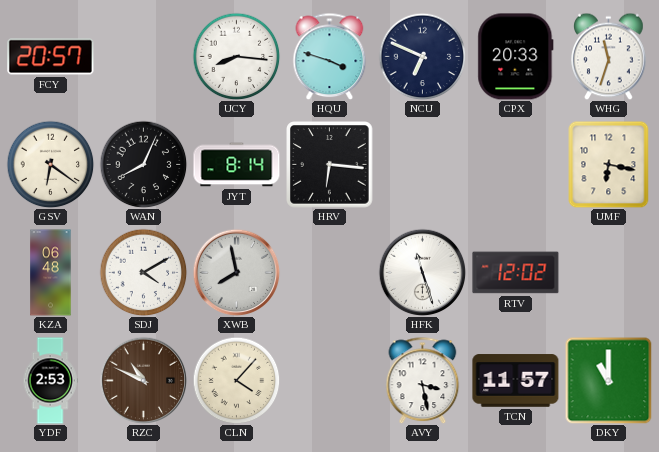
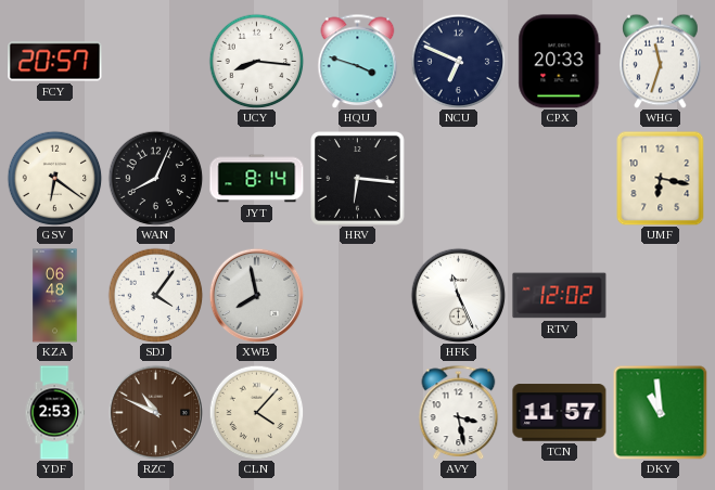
SDJ: 4:10 -> 4:06 (155, 295)
HFK: 11:27 -> 11:26 (458, 295)
DKY: 11:00 -> 10:59 (660, 412)
